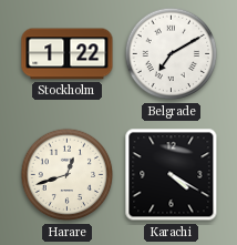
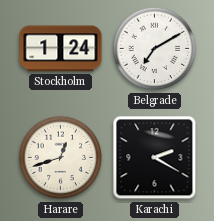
Stockholm: 1:22 -> 1:24 (61, 49)
Karachi: 4:20 -> 2:20 (155, 158)
